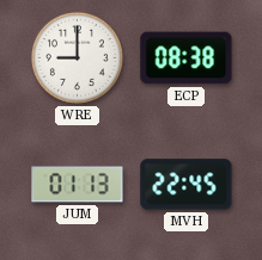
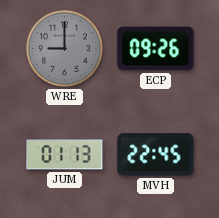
WRE dial: white -> grey (64, 48)
ECP: 08:38 -> 09:26 (156, 49)
